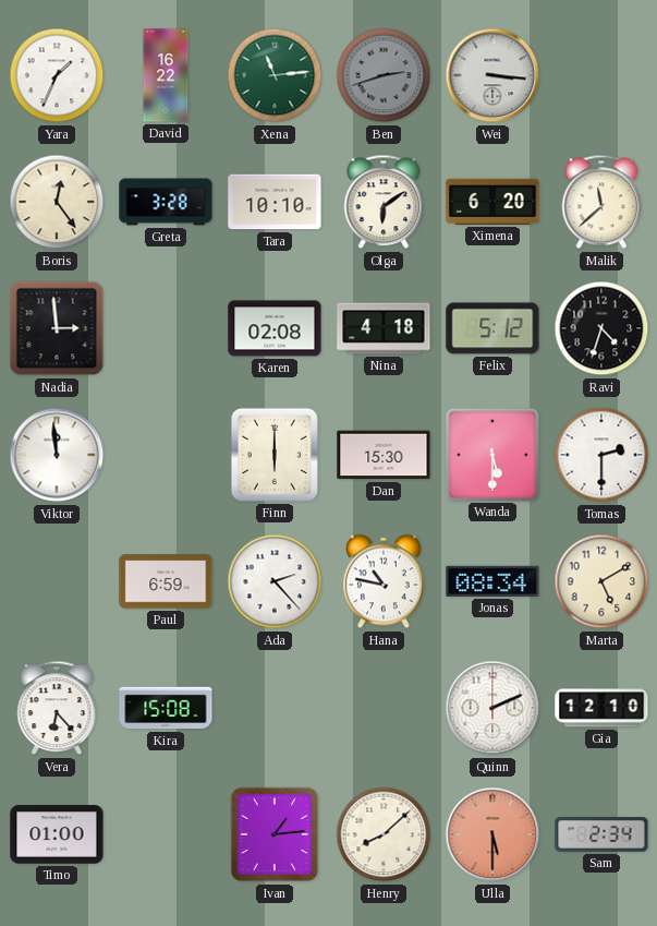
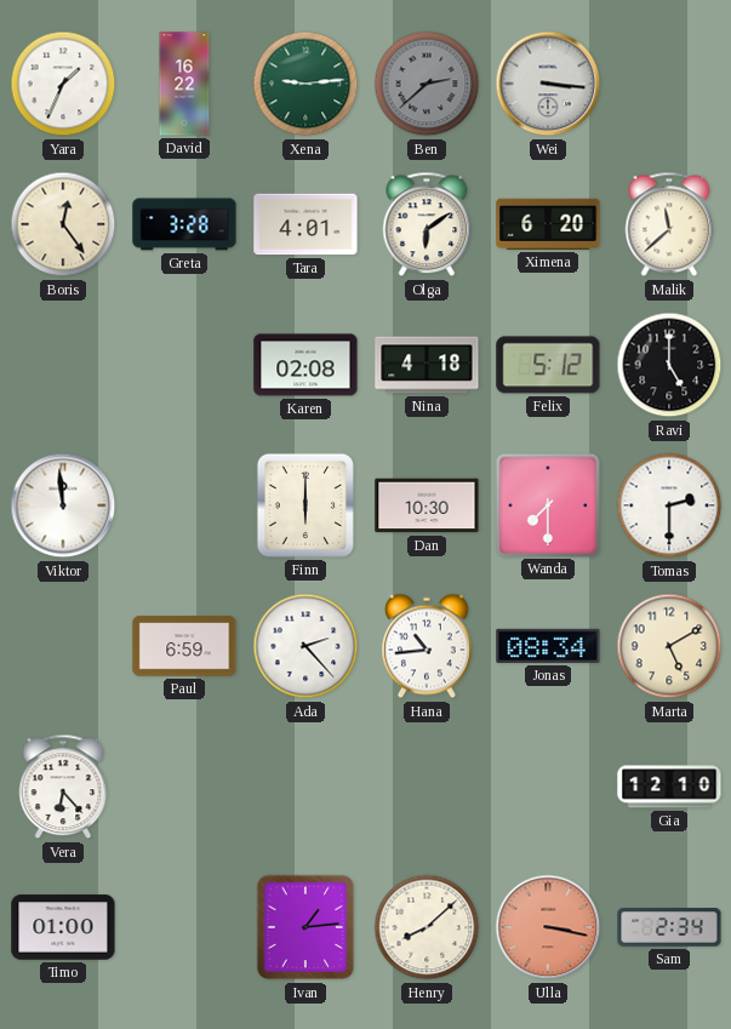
Xena: 11:14 -> 9:14 (305, 84)
Ben: 2:42 -> 2:38 (427, 84)
Tara: 10:10 -> 4:01 (305, 224)
Nadia: 2:59 -> none (57, 328)
Ravi: 4:33 -> 5:00 (669, 365)
Dan: 15:30 -> 10:30 (427, 505)
Wanda: 5:30 -> 7:30 (547, 504)
Hana: 10:47 -> 10:44 (428, 646)
Kira: 15:08 -> none (166, 708)
Quinn: 2:11 -> none (492, 708)
Ulla: 5:30 -> 3:17 (548, 927)
